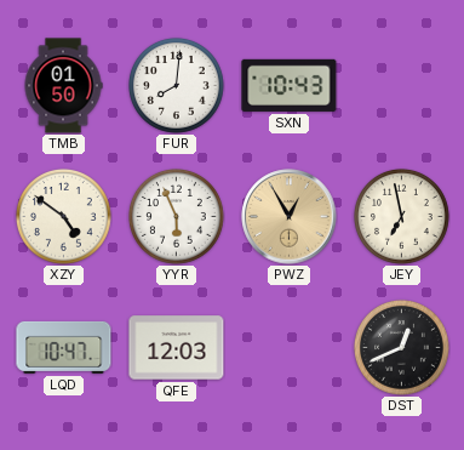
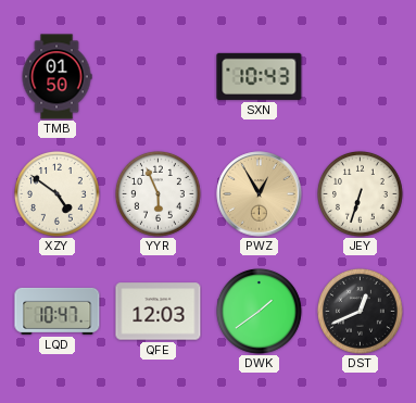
FUR: 8:01 -> none (176, 85)
JEY: 6:58 -> 6:33 (360, 193)
DWK: none -> 1:39 (259, 311)
